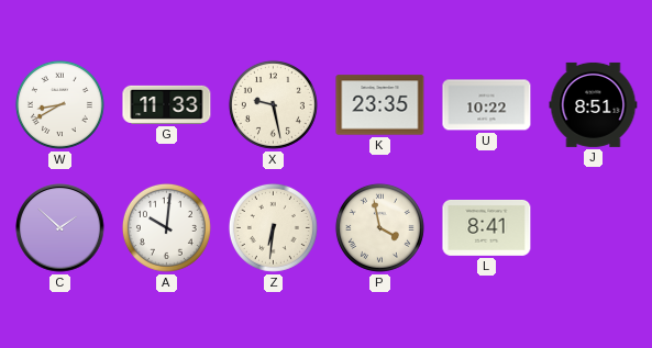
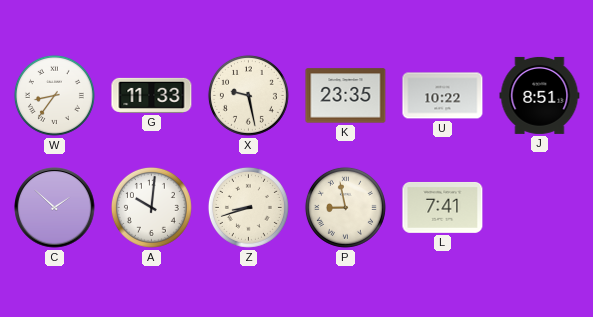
W: 8:40 -> 8:36 (54, 95)
Z: 6:31 -> 8:42 (248, 207)
P: 3:58 -> 8:58 (345, 207)
L: 8:41 -> 7:41 (443, 207)
